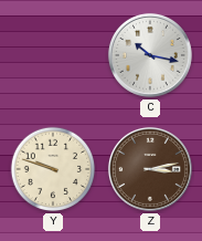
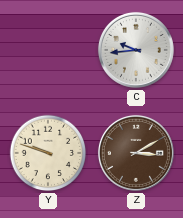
C: 10:17 -> 9:44 (136, 50)
Z: 3:13 -> 3:10 (136, 153)
